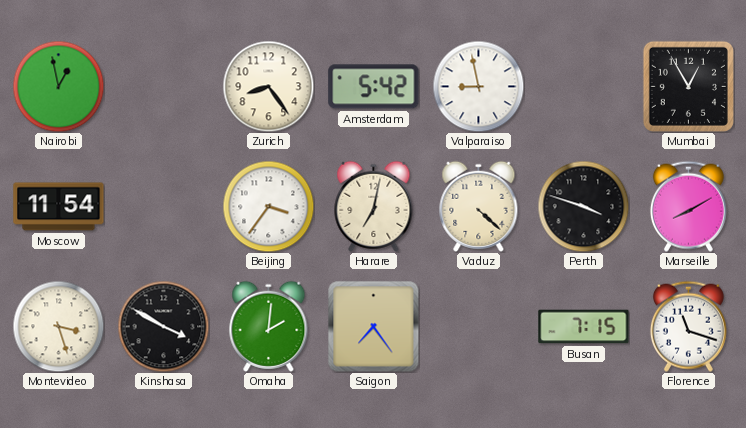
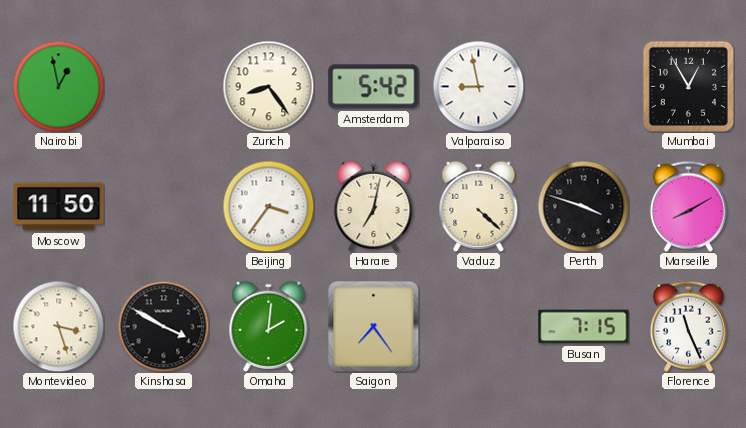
Moscow: 11:54 -> 11:50 (59, 207)
Florence: 11:18 -> 11:26 (688, 326)
